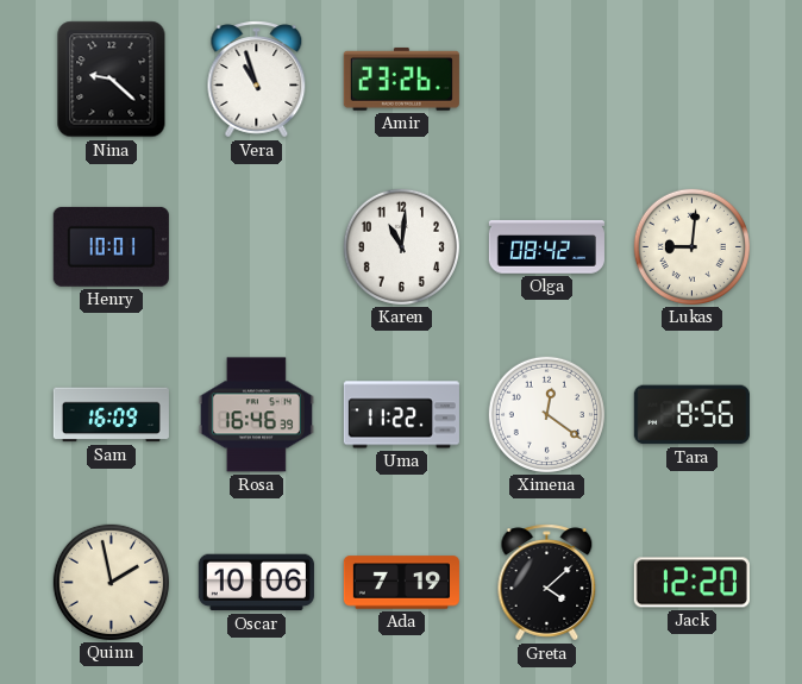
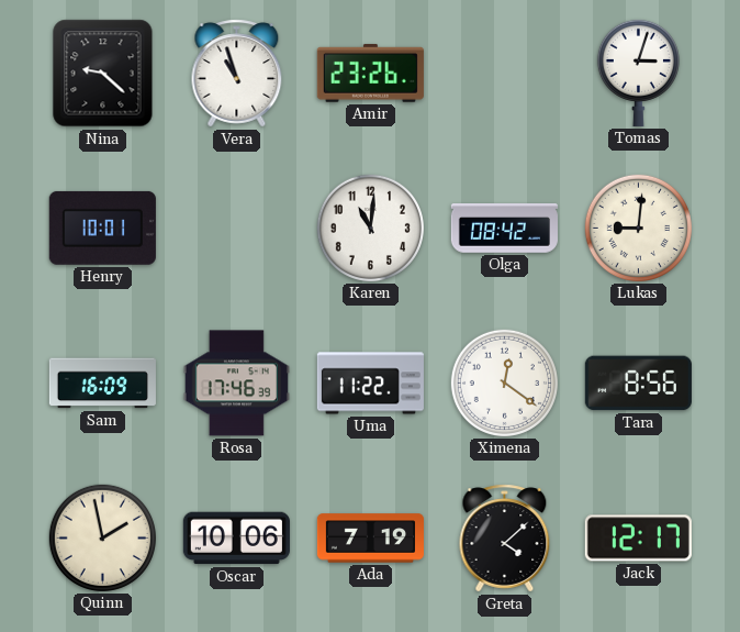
Tomas: none -> 3:03 (638, 73)
Rosa: 16:46 -> 17:46 (236, 384)
Jack: 12:20 -> 12:17 (638, 539)
